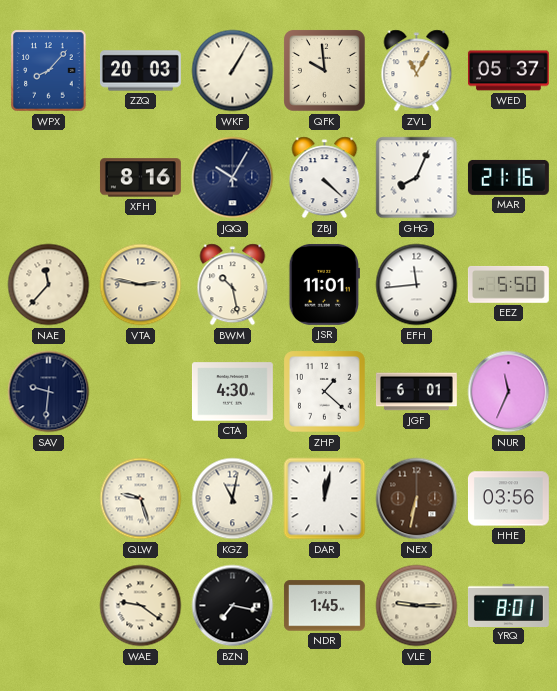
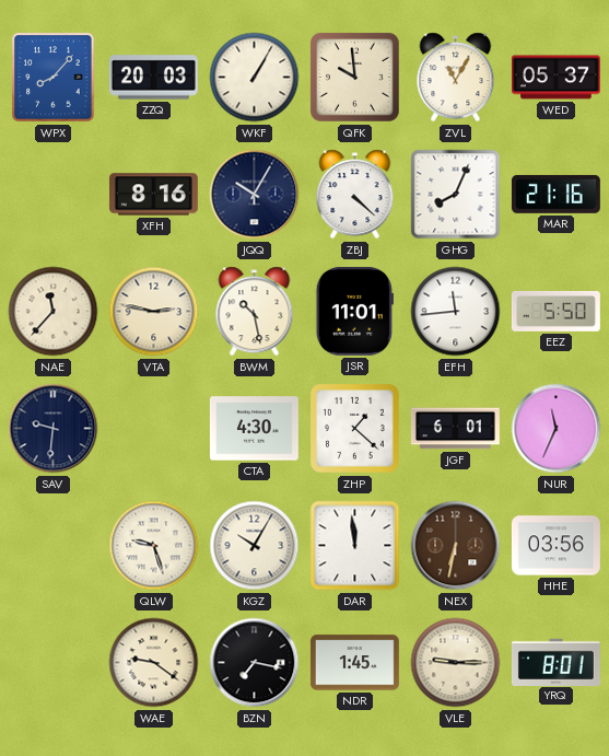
KGZ: 11:02 -> 10:05 (255, 546)
DAR: 12:02 -> 11:59 (355, 546)
